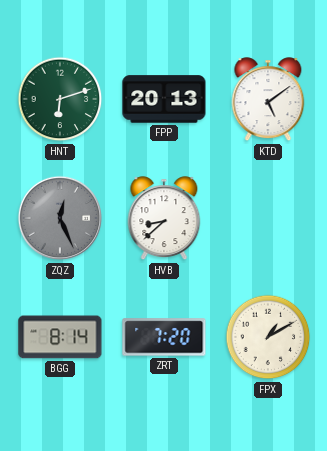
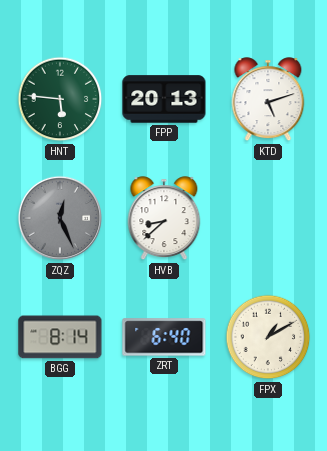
HNT: 6:12 -> 5:46 (60, 99)
KTD: 5:09 -> 5:12 (268, 100)
ZRT: 7:20 -> 6:40 (164, 337)
